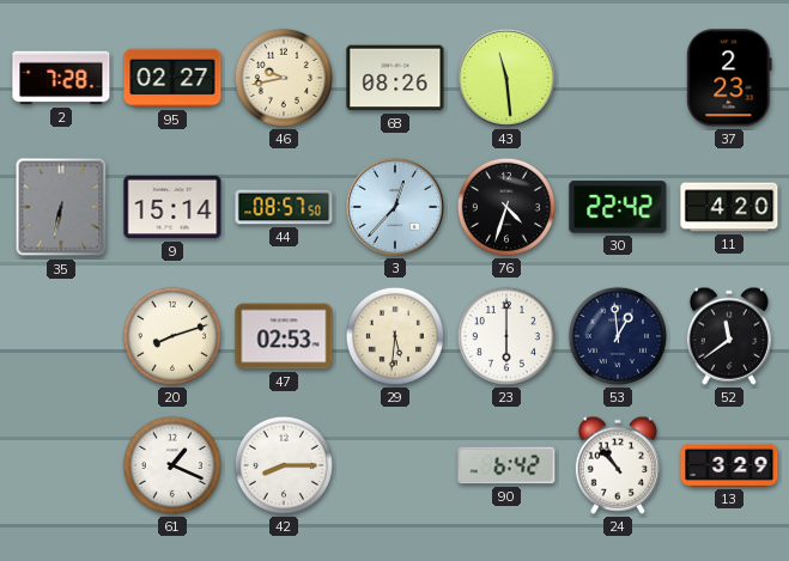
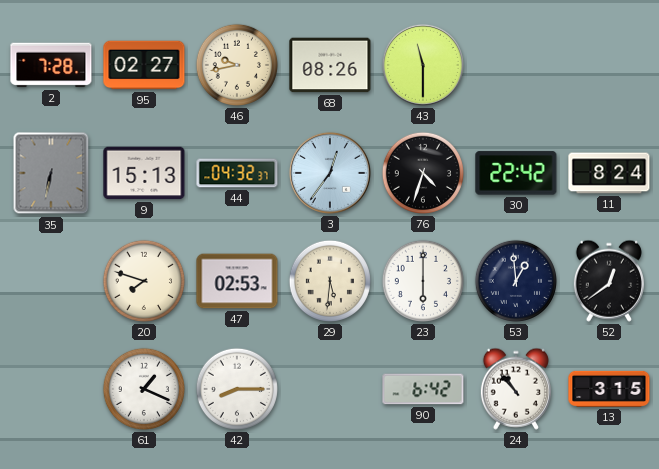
43: 11:29 -> 11:30 (423, 65)
37: 2:23 -> none (729, 78)
9: 15:14 -> 15:13 (144, 173)
44: 08:57 -> 04:32 (237, 173)
3: 12:37 -> 12:36 (330, 173)
11: 4:20 -> 8:24 (609, 173)
20: 8:12 -> 7:48 (144, 281)
52: 11:39 -> 12:39 (609, 281)
13: 3:29 -> 3:15 (609, 389)
